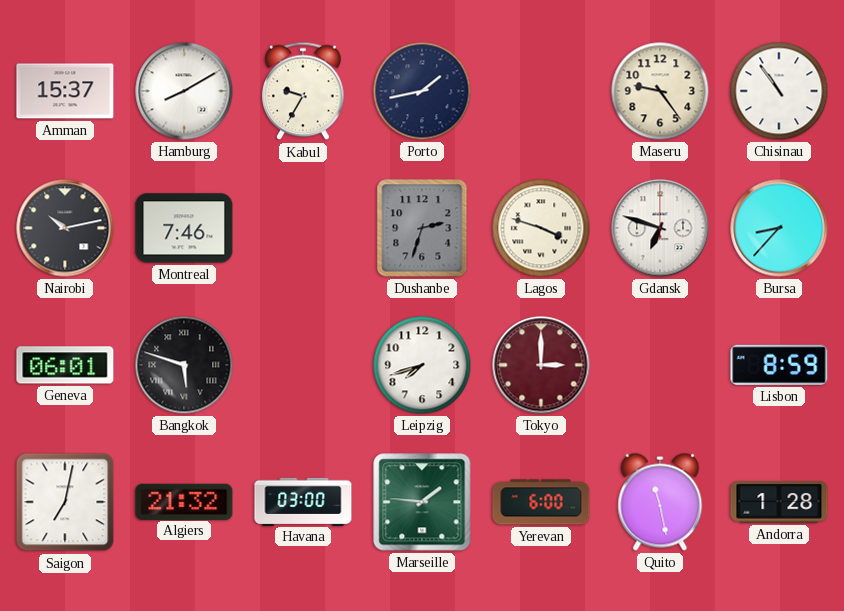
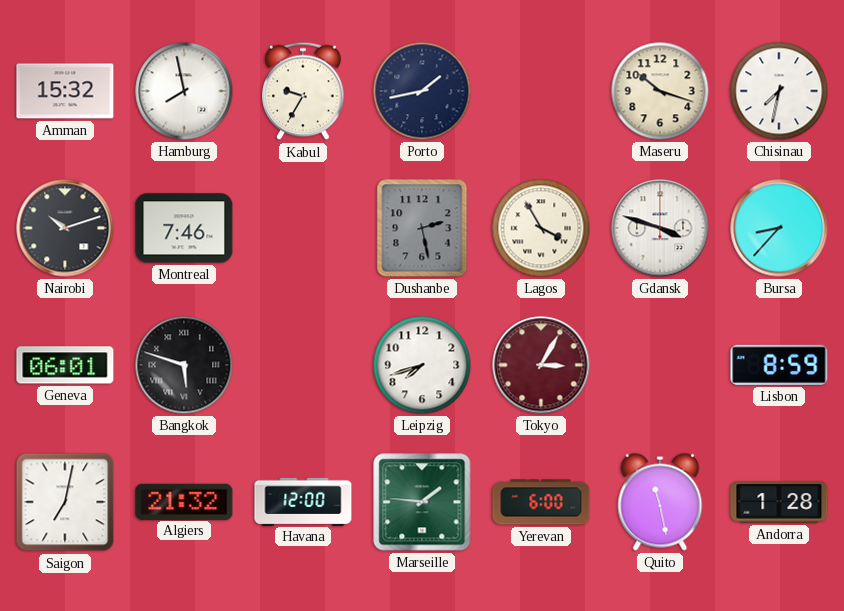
Amman: 15:37 -> 15:32 (65, 91)
Hamburg: 8:10 -> 7:58 (184, 91)
Maseru: 9:24 -> 10:18 (660, 91)
Chisinau: 10:54 -> 7:32 (779, 91)
Nairobi: 10:13 -> 10:12 (65, 228)
Dushanbe: 2:33 -> 2:28 (422, 228)
Lagos: 3:48 -> 3:55 (541, 228)
Gdansk: 6:48 -> 3:48 (660, 228)
Tokyo: 3:00 -> 3:05 (541, 365)
Havana: 03:00 -> 12:00 (303, 501)
